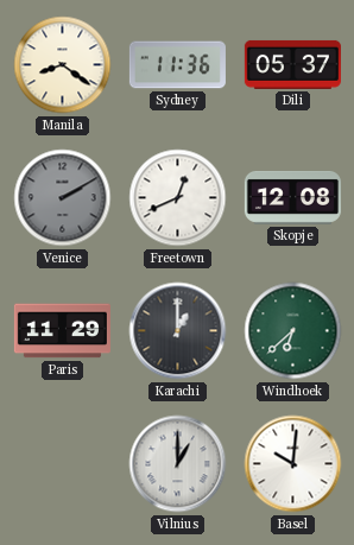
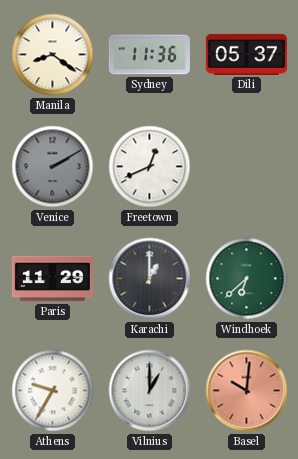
Skopje: 12:08 -> none (292, 197)
Athens: none -> 9:35 (53, 391)
Basel dial: white -> salmon (247, 391)
